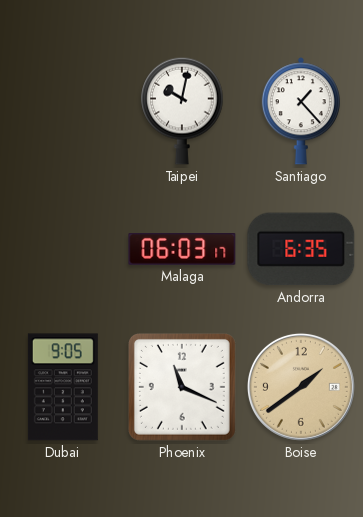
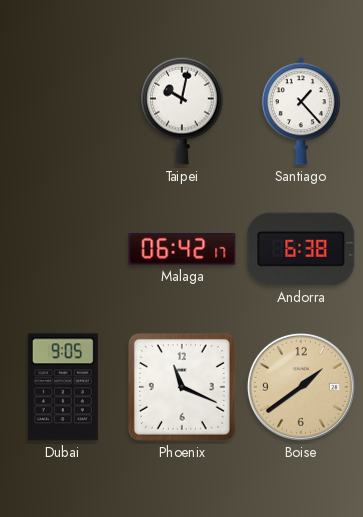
Malaga: 06:03 -> 06:42 (182, 250)
Andorra: 6:35 -> 6:38 (301, 249)
